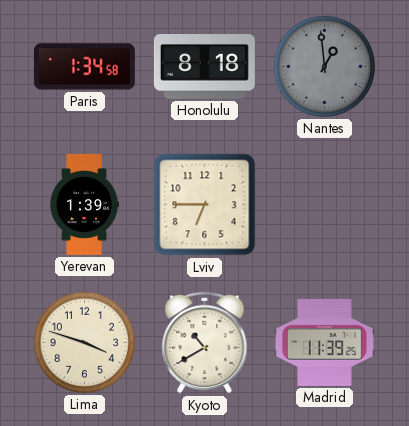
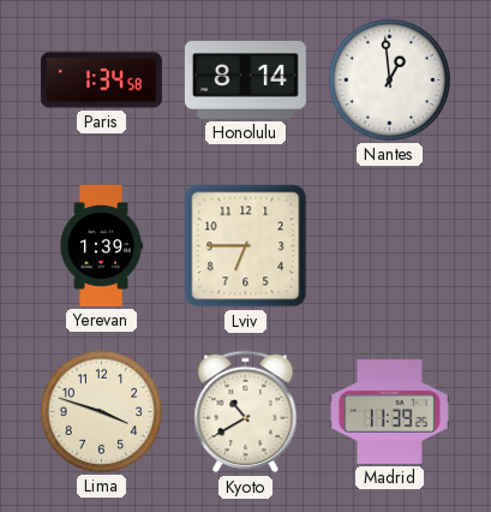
Honolulu: 8:18 -> 8:14 (245, 81)
Nantes dial: grey -> white (389, 79)
